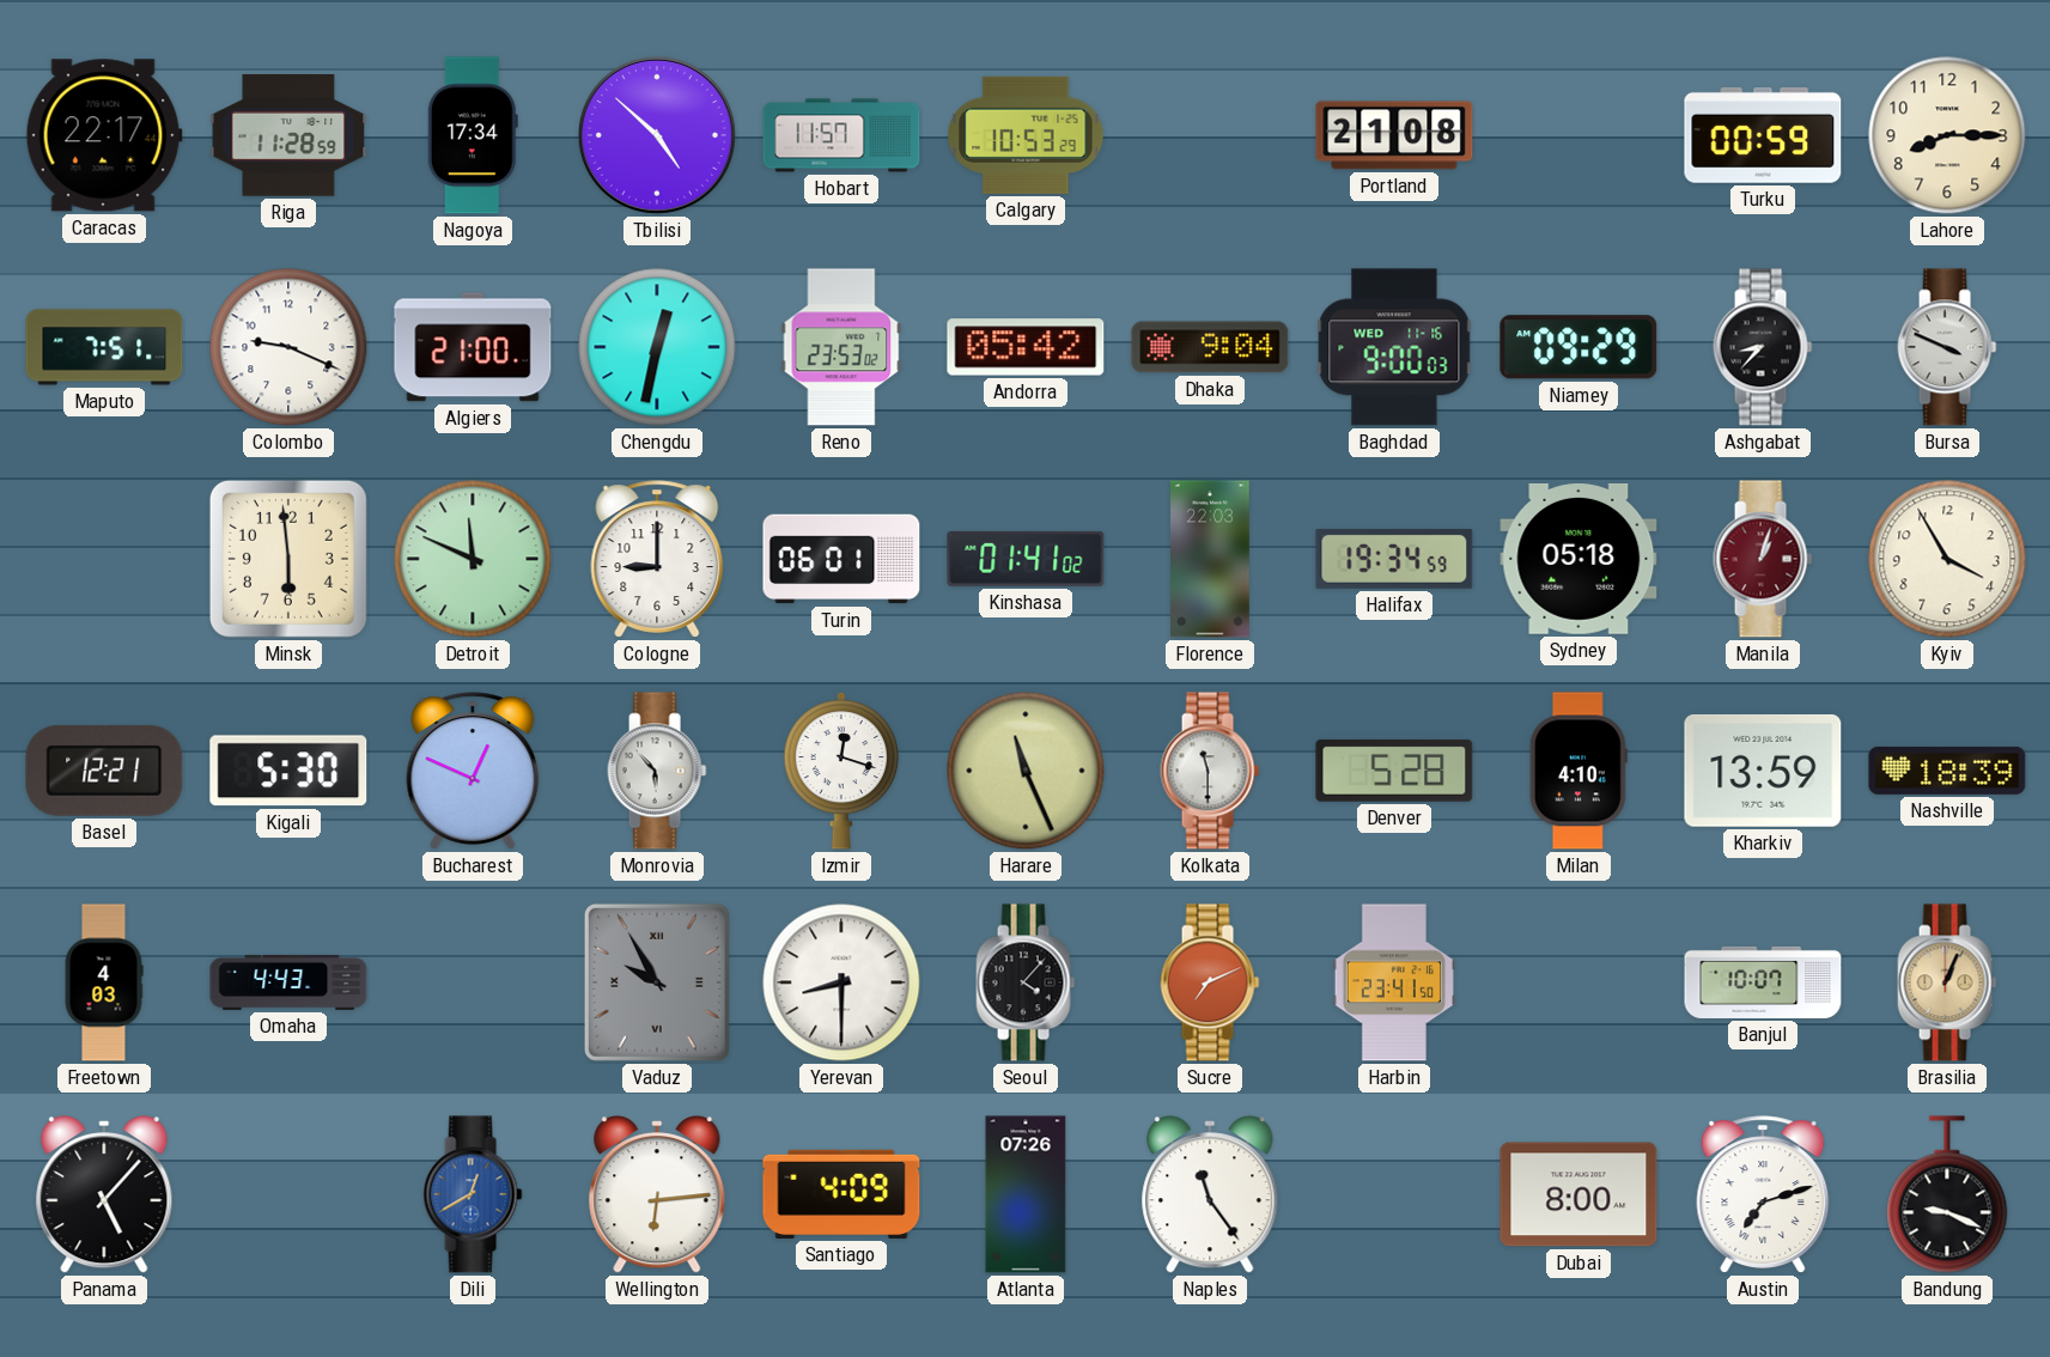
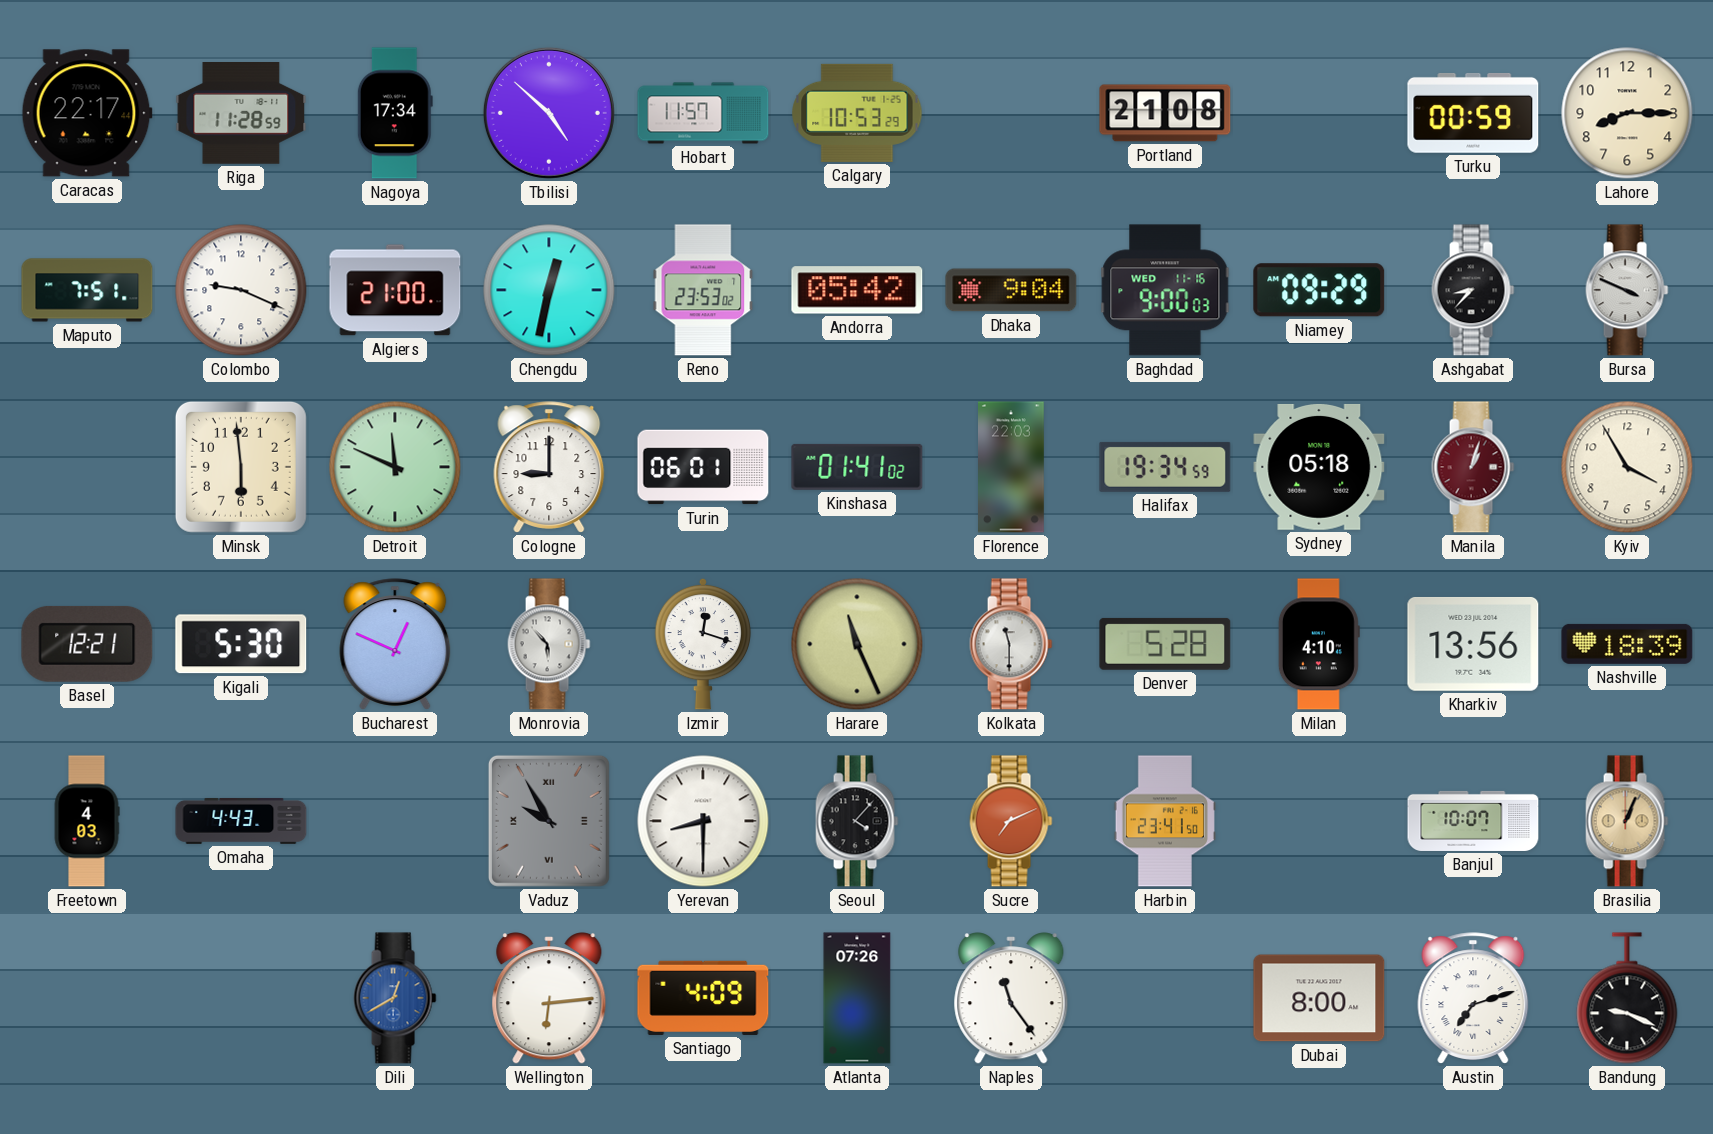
Kharkiv: 13:59 -> 13:56 (1473, 644)
Panama: 5:07 -> none (104, 1194)
